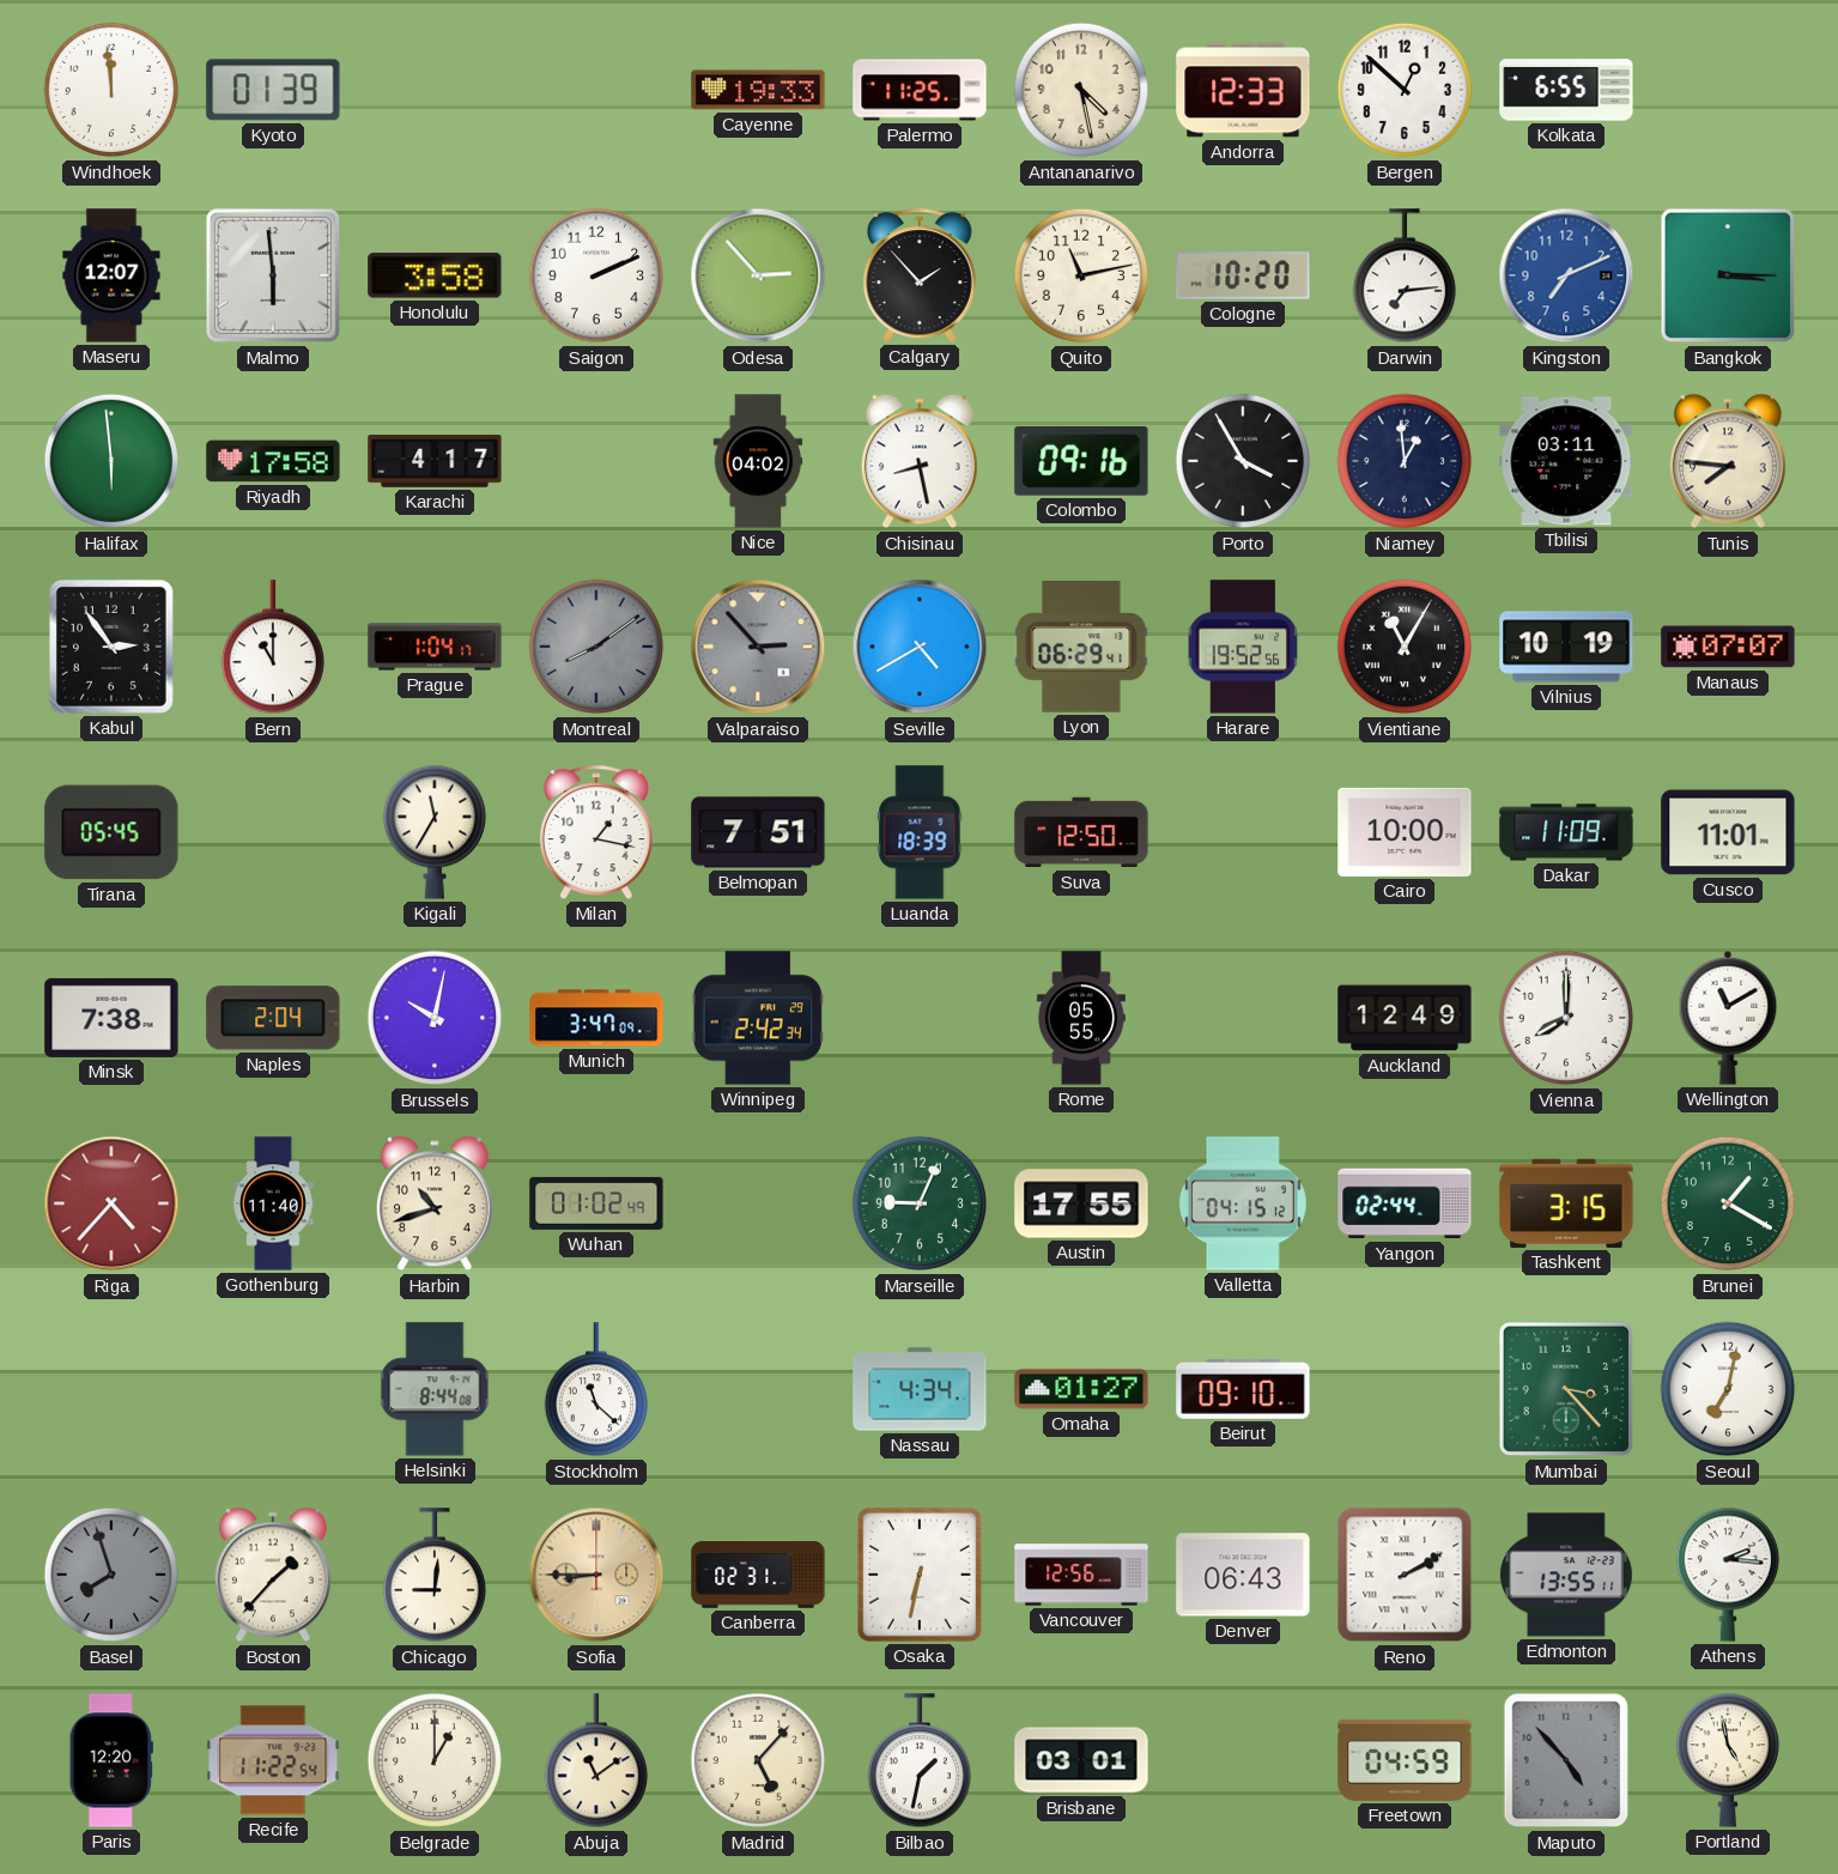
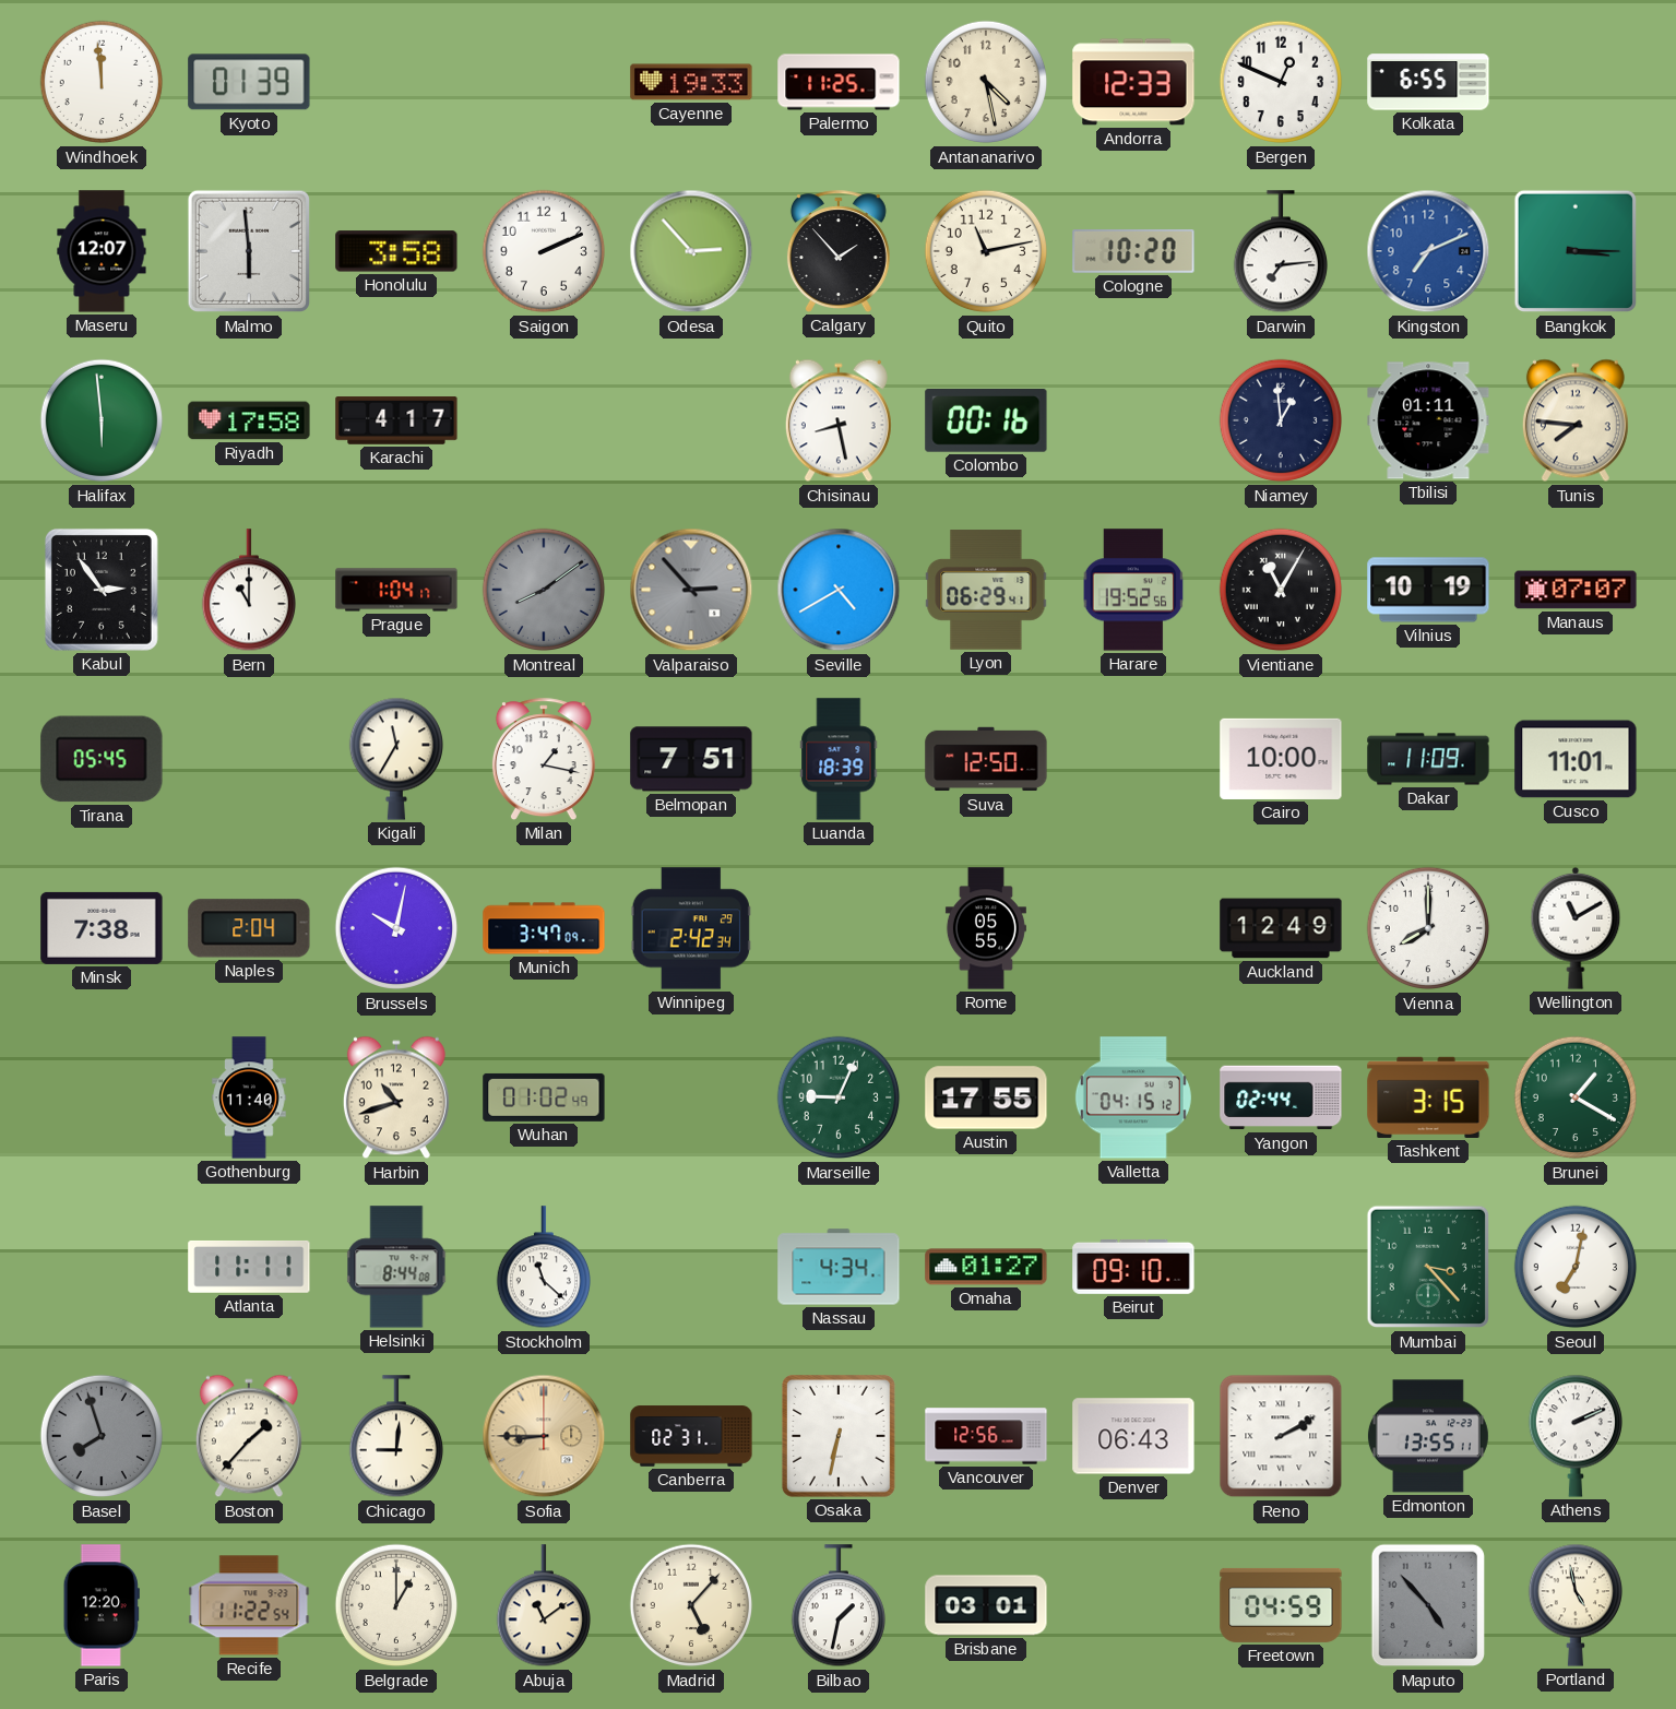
Bergen: 12:52 -> 12:49 (1281, 82)
Nice: 04:02 -> none (758, 461)
Colombo: 09:16 -> 00:16 (986, 420)
Porto: 3:55 -> none (1243, 461)
Tbilisi: 03:11 -> 01:11 (1428, 420)
Riga: 4:37 -> none (111, 1203)
Atlanta: none -> 11:11 (249, 1267)
Athens: 2:16 -> 2:11 (1574, 1436)
